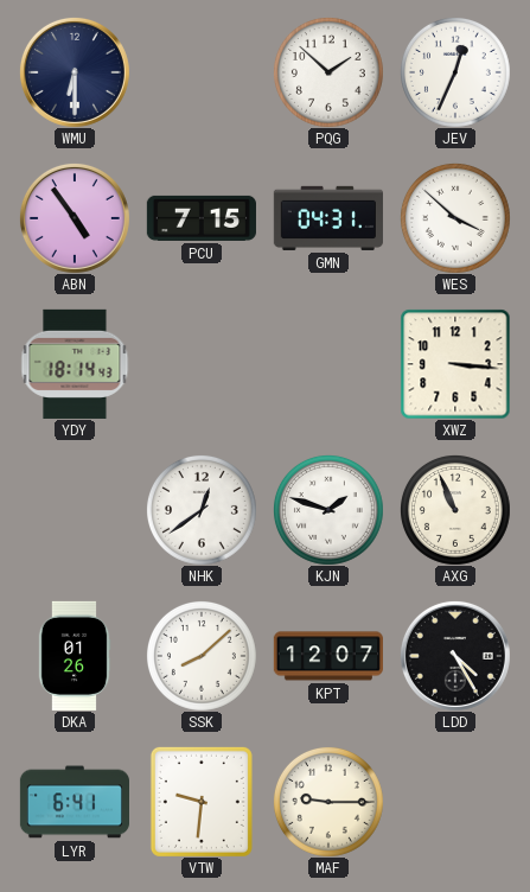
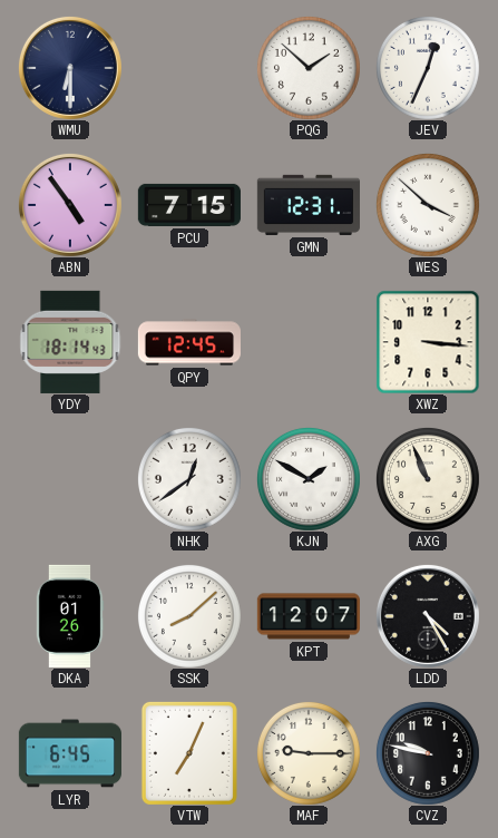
GMN: 04:31 -> 12:31 (309, 205)
QPY: none -> 12:45 (188, 342)
KJN: 1:48 -> 1:50 (309, 479)
LYR: 6:41 -> 6:45 (69, 753)
VTW: 9:31 -> 7:04 (189, 753)
CVZ: none -> 9:47 (428, 753)
